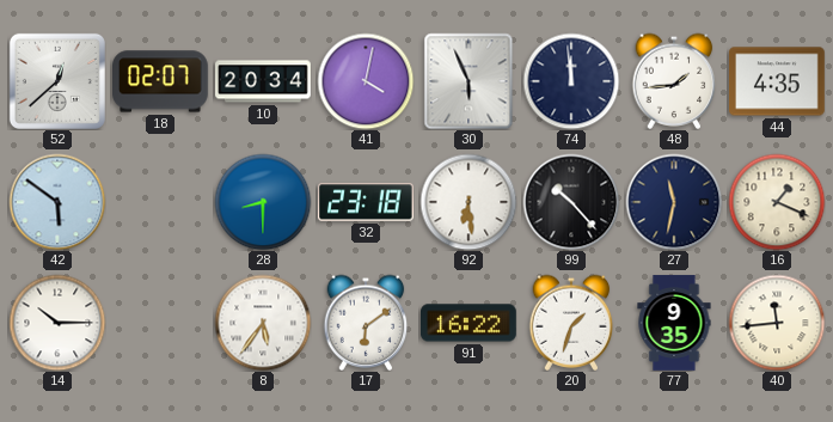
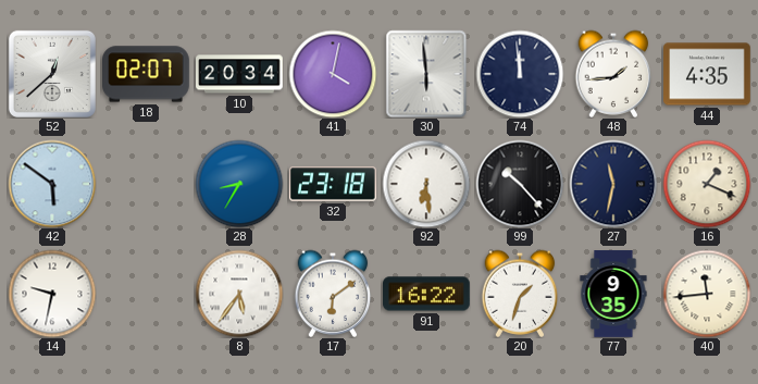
30: 5:56 -> 5:59 (426, 74)
28: 8:30 -> 8:35 (239, 184)
14: 10:15 -> 9:32 (52, 294)
